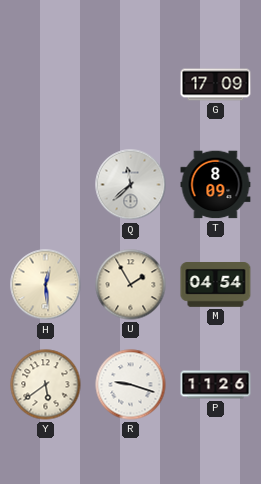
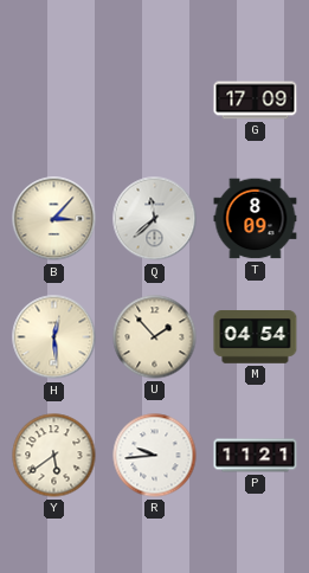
B: none -> 3:07 (54, 219)
U: 1:55 -> 1:53 (155, 337)
R: 9:18 -> 9:44 (155, 456)
P: 11:26 -> 11:21 (256, 456)
